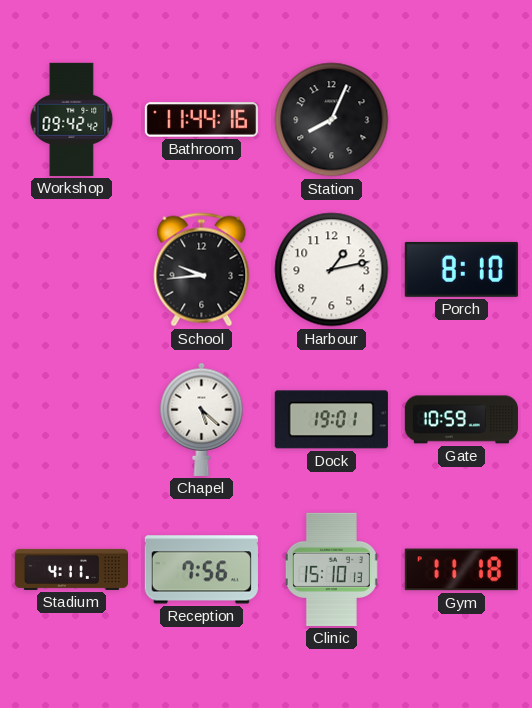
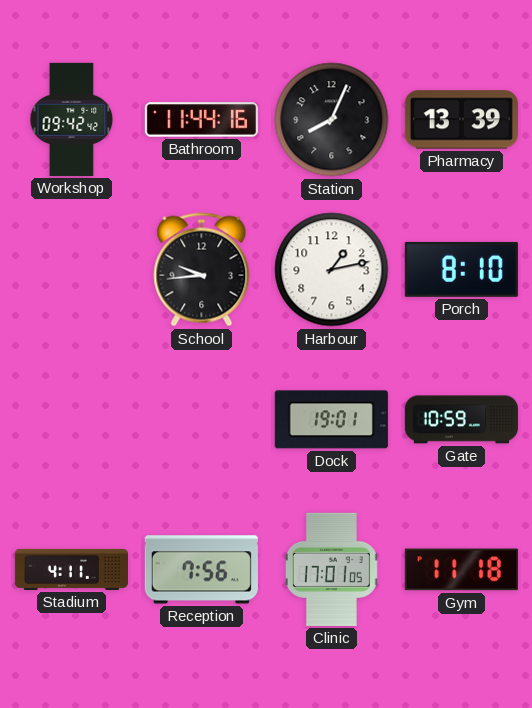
Pharmacy: none -> 13:39 (461, 120)
Chapel: 5:22 -> none (202, 419)
Clinic: 15:10 -> 17:01 (331, 569)
